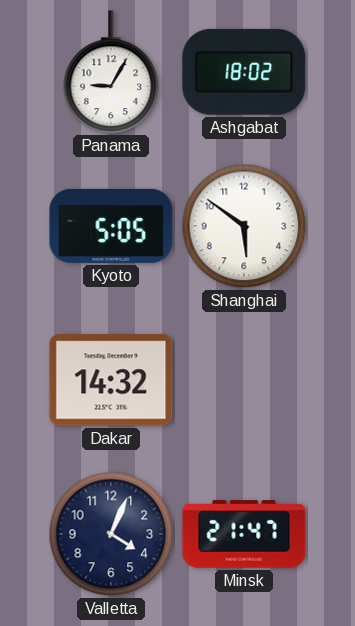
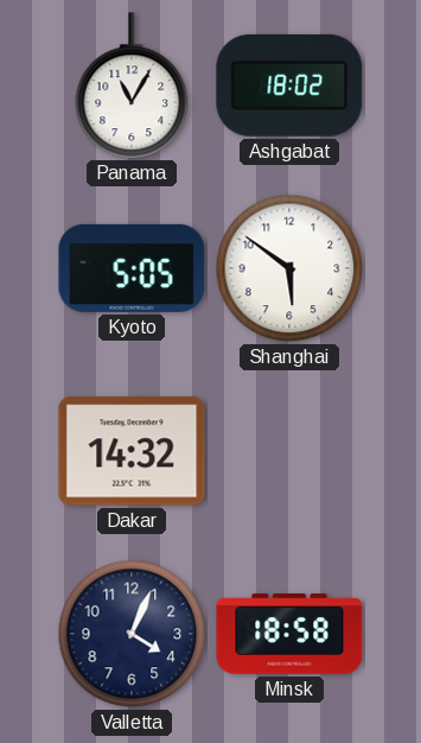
Panama: 9:05 -> 11:05 (132, 85)
Minsk: 21:47 -> 18:58 (289, 634)
